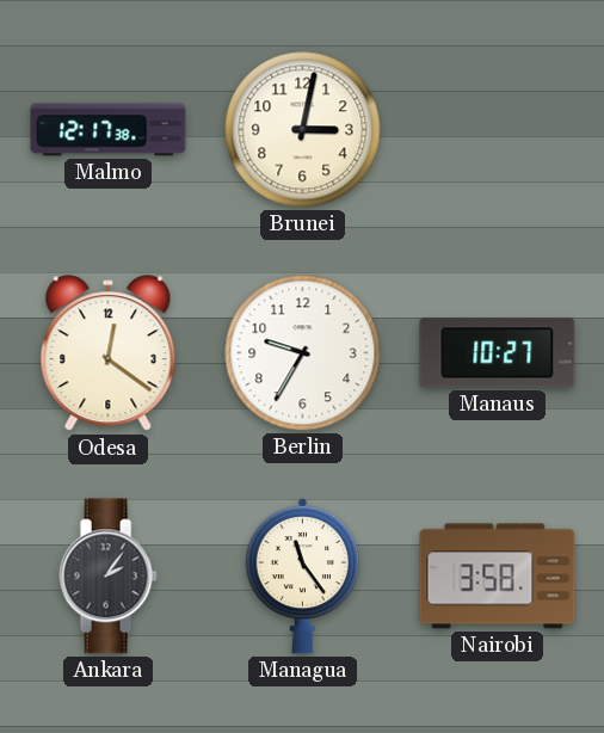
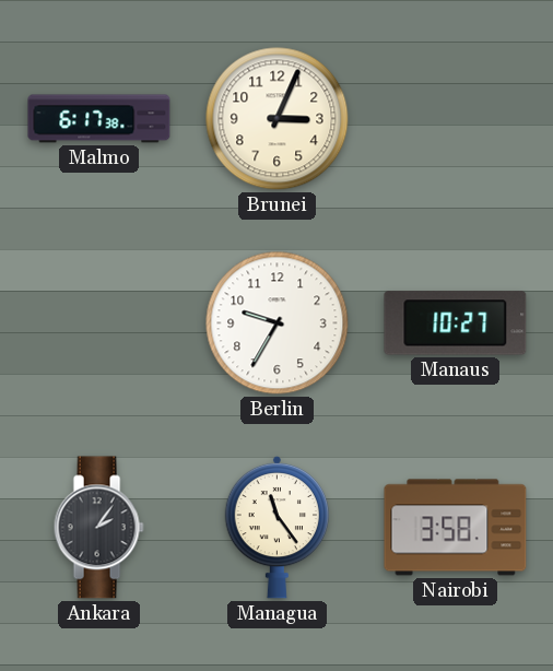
Malmo: 12:17 -> 6:17 (99, 119)
Brunei: 3:02 -> 3:04 (278, 119)
Odesa: 12:21 -> none (109, 353)
